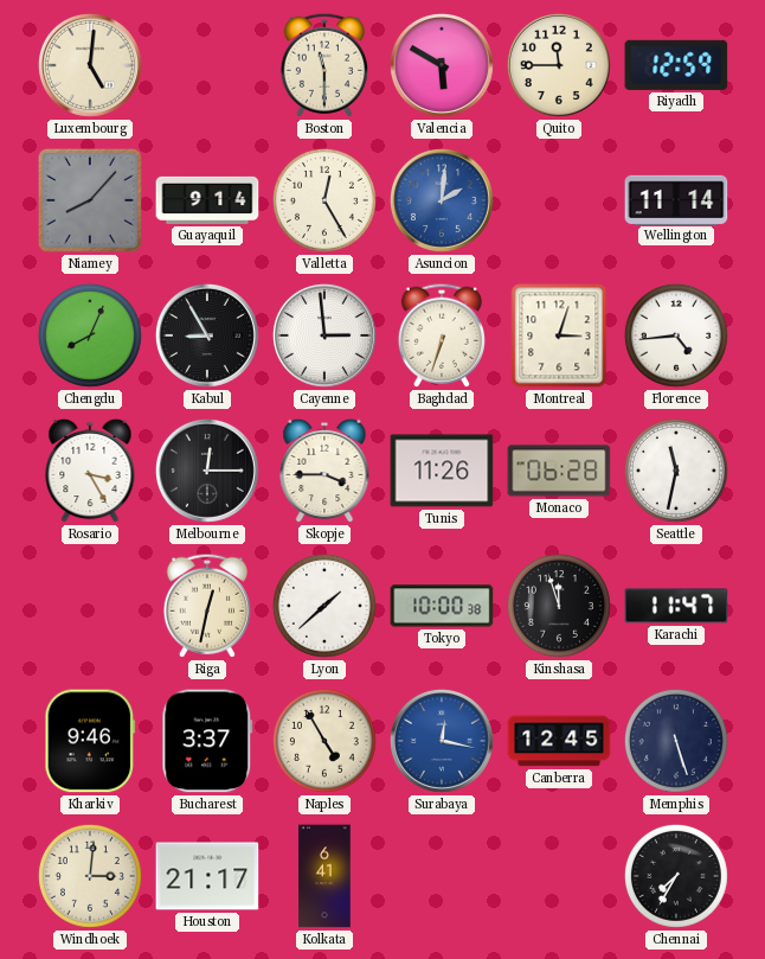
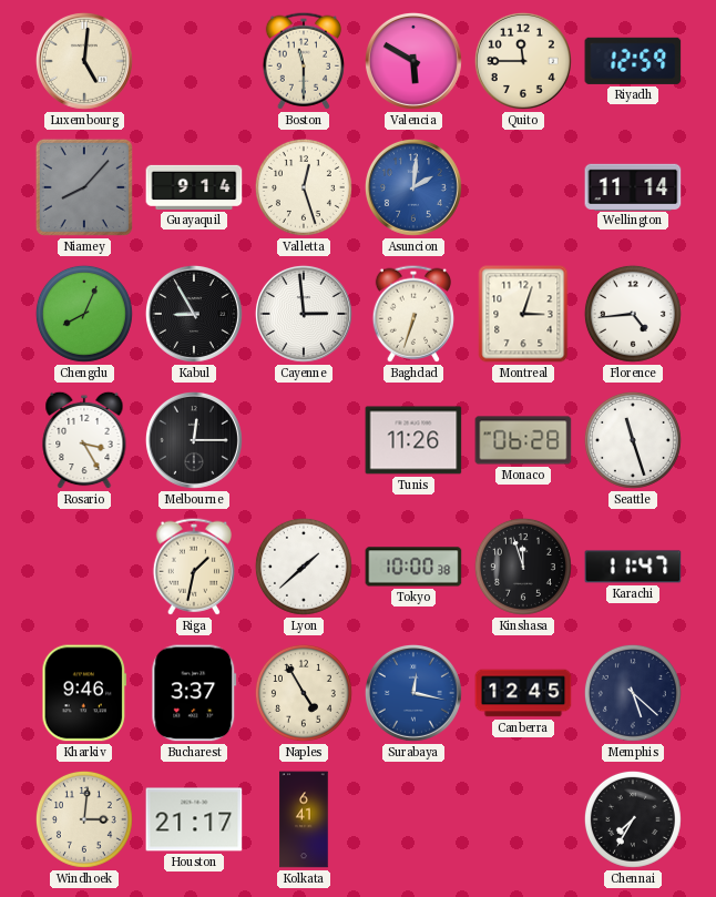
Valletta: 12:25 -> 12:27 (304, 187)
Skopje: 3:45 -> none (324, 471)
Seattle: 11:32 -> 11:27 (633, 440)
Riga: 12:32 -> 1:32 (194, 567)
Memphis: 5:27 -> 5:22 (633, 693)
